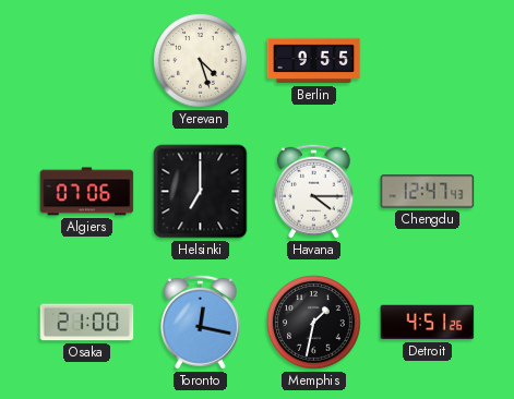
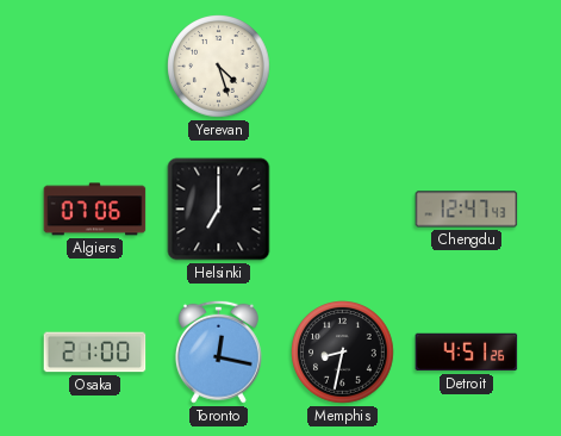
Berlin: 9:55 -> none (314, 61)
Havana: 4:15 -> none (313, 191)
Memphis: 1:32 -> 8:32 (343, 353)
